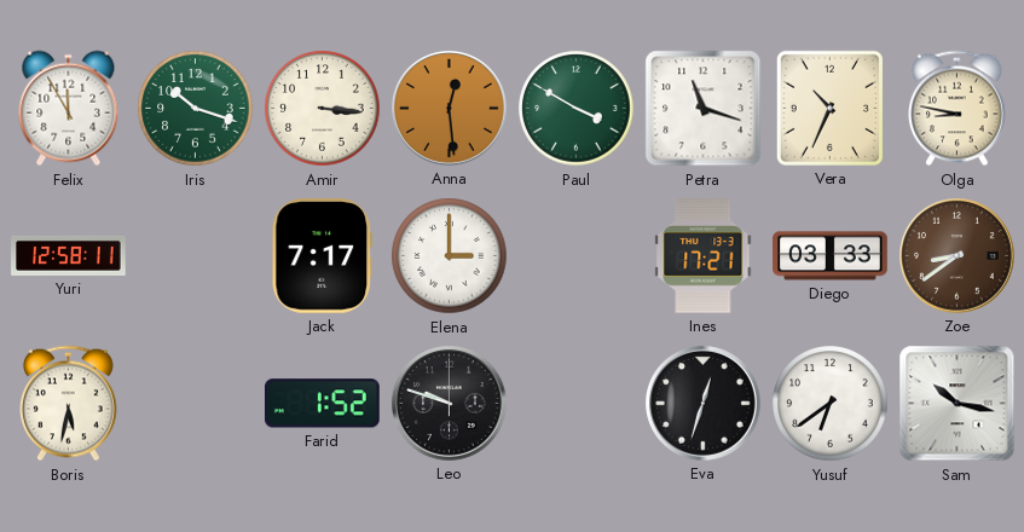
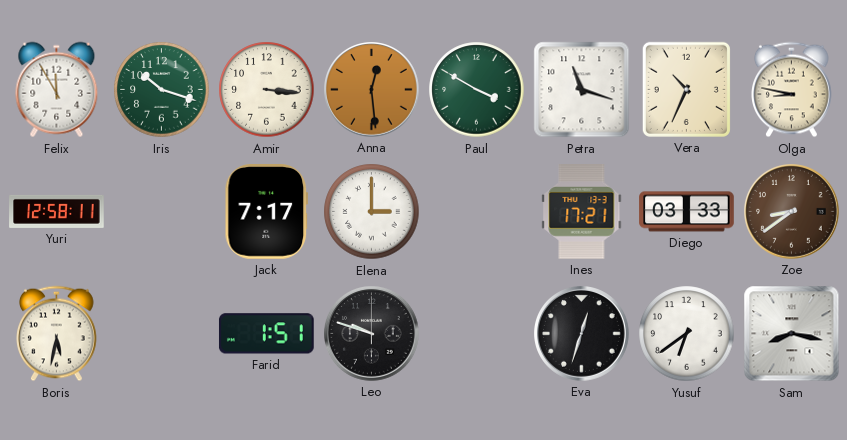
Farid: 1:52 -> 1:51 (266, 334)
Sam: 10:17 -> 8:17 (792, 334)
